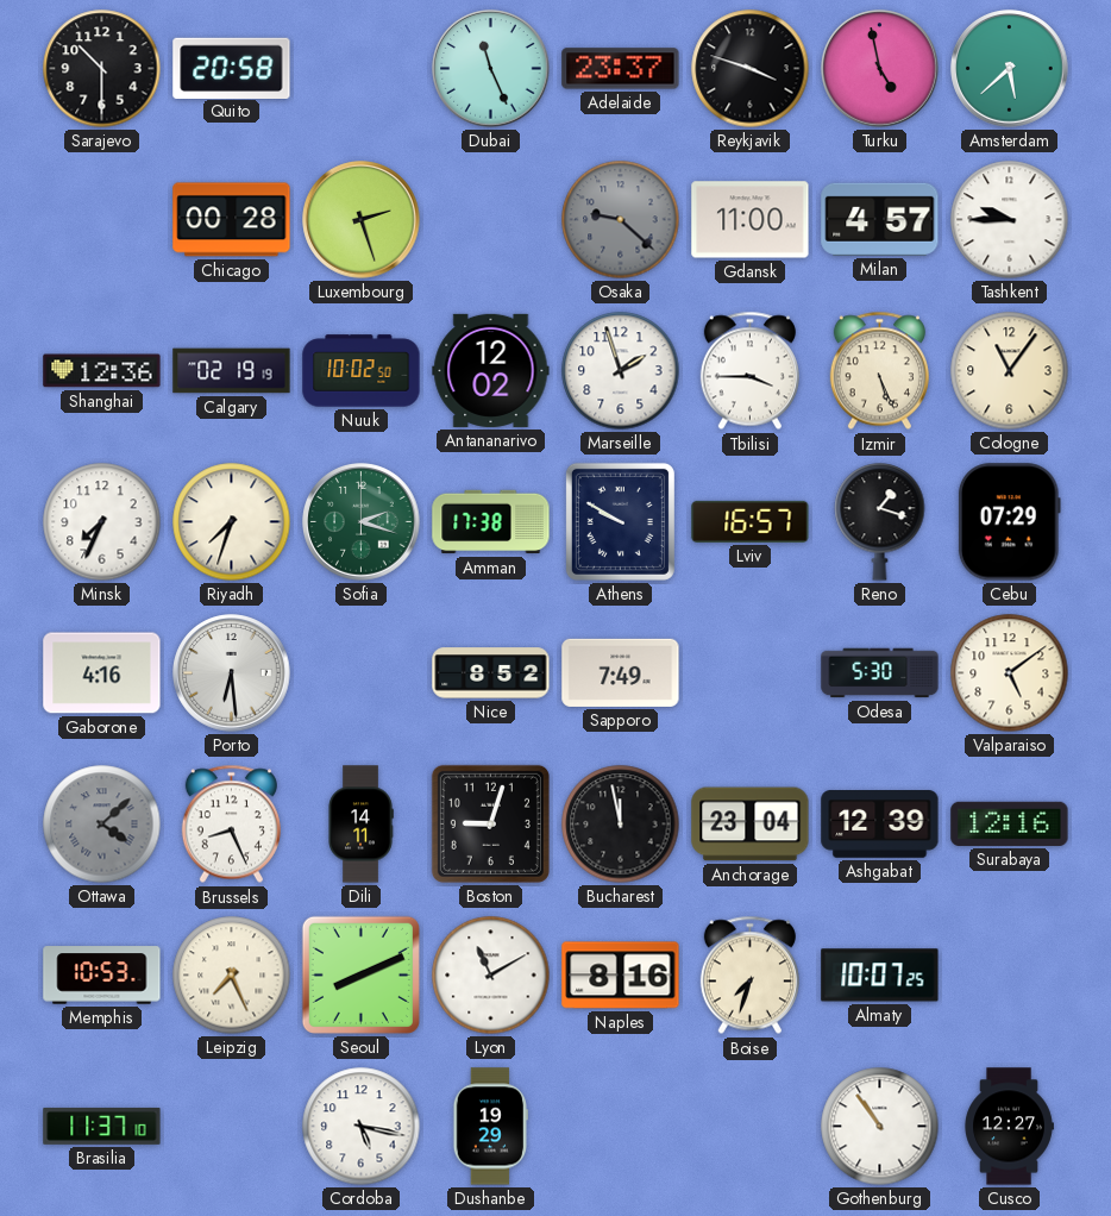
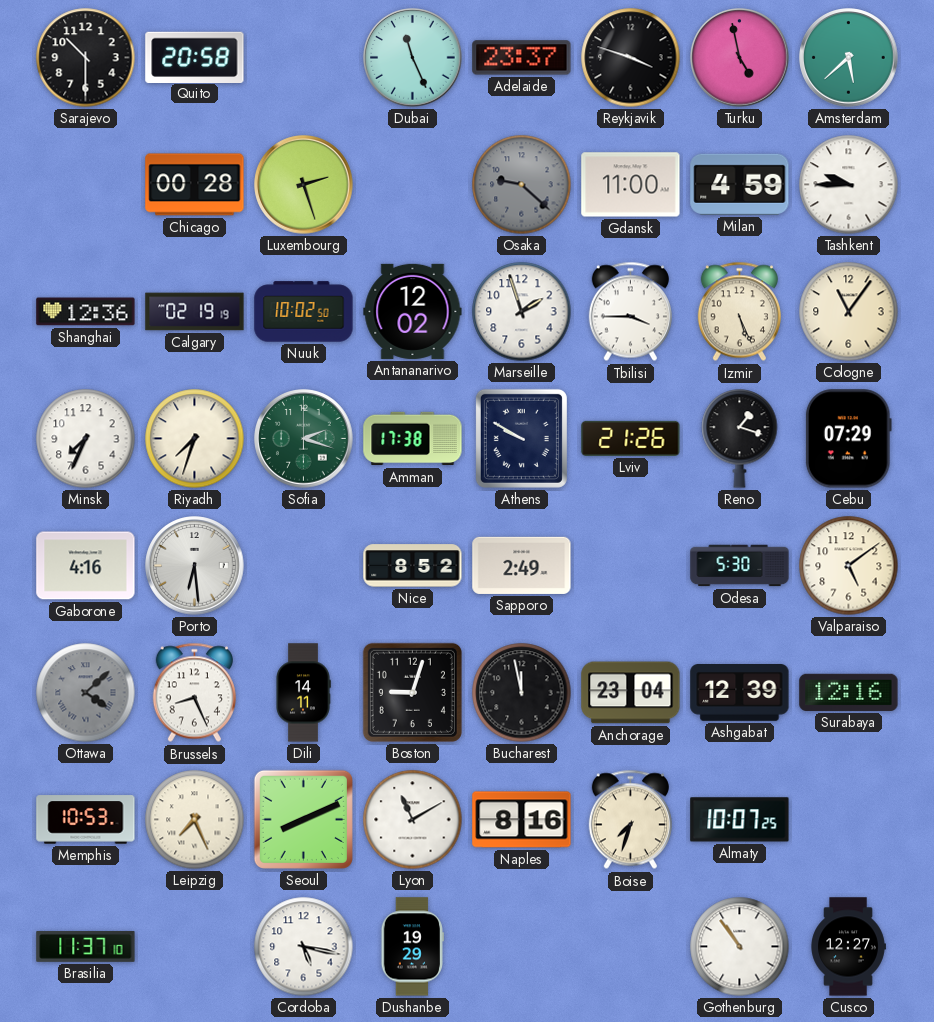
Milan: 4:57 -> 4:59 (740, 184)
Lviv: 16:57 -> 21:26 (631, 438)
Sapporo: 7:49 -> 2:49 (522, 565)
